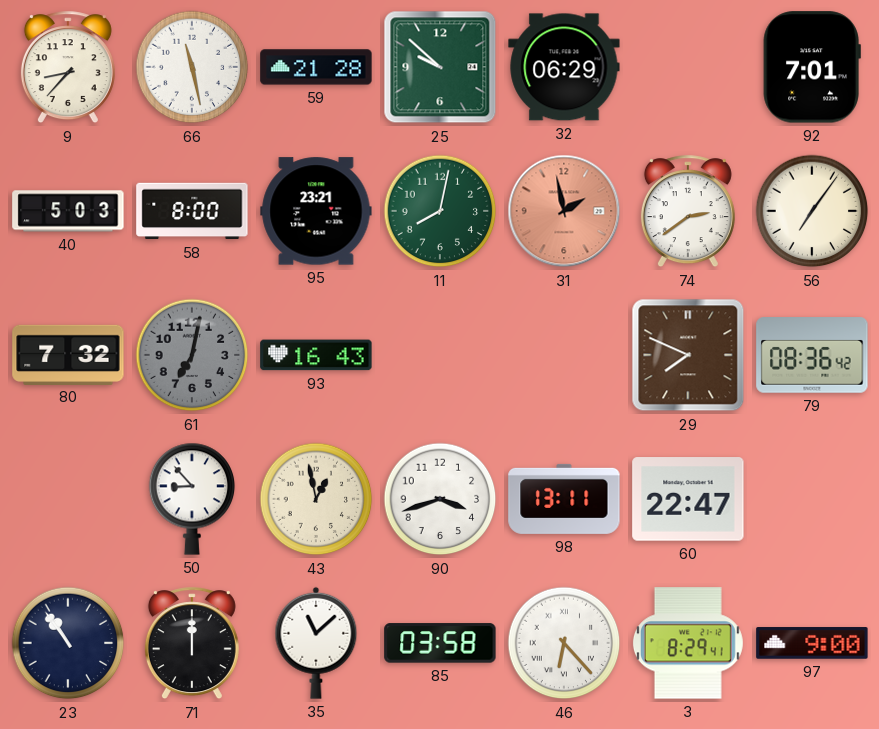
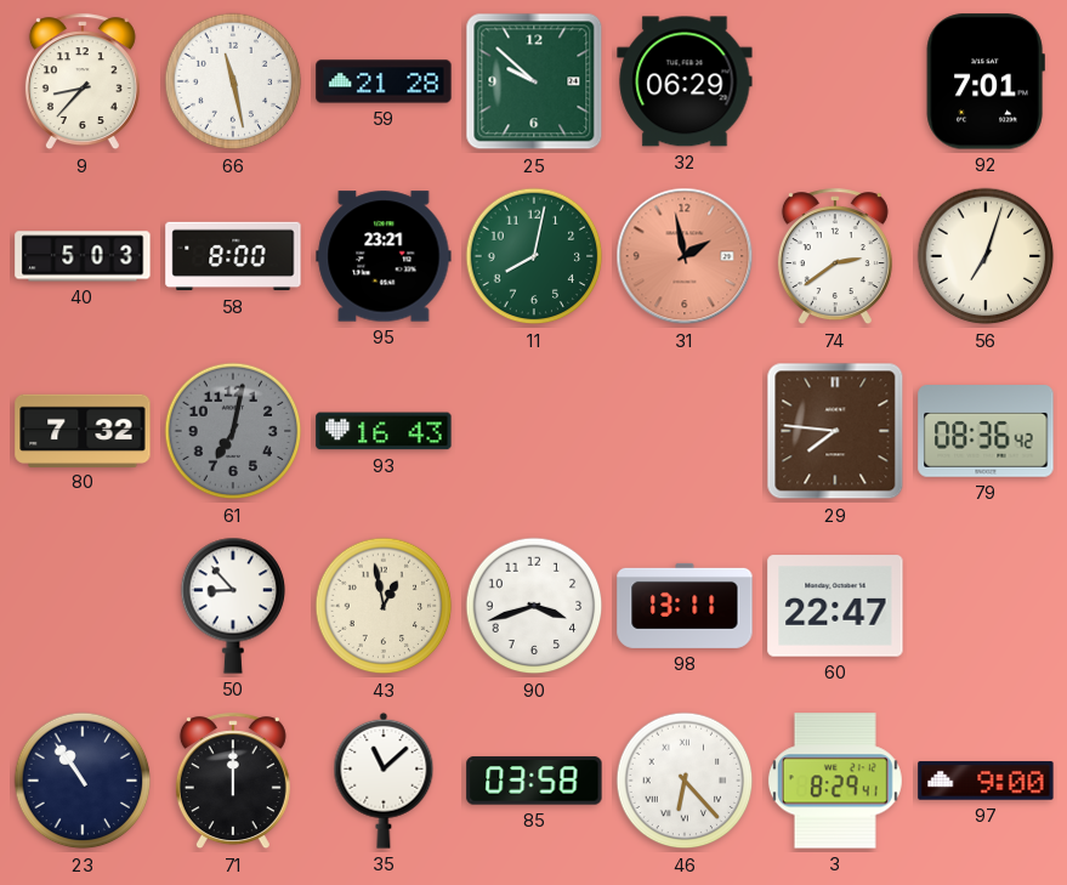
56: 7:06 -> 7:03 (986, 256)
29: 7:49 -> 7:46 (835, 431)
